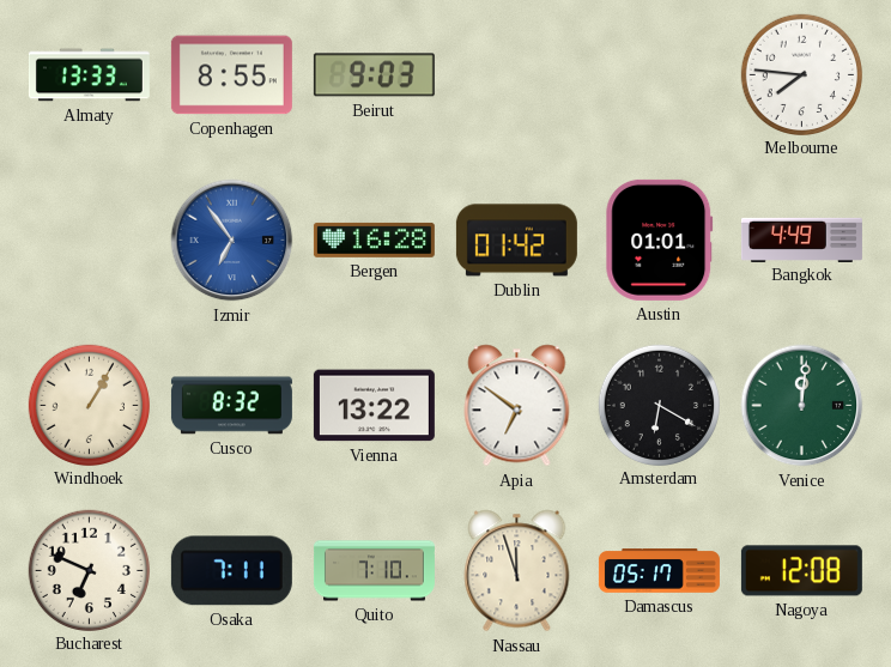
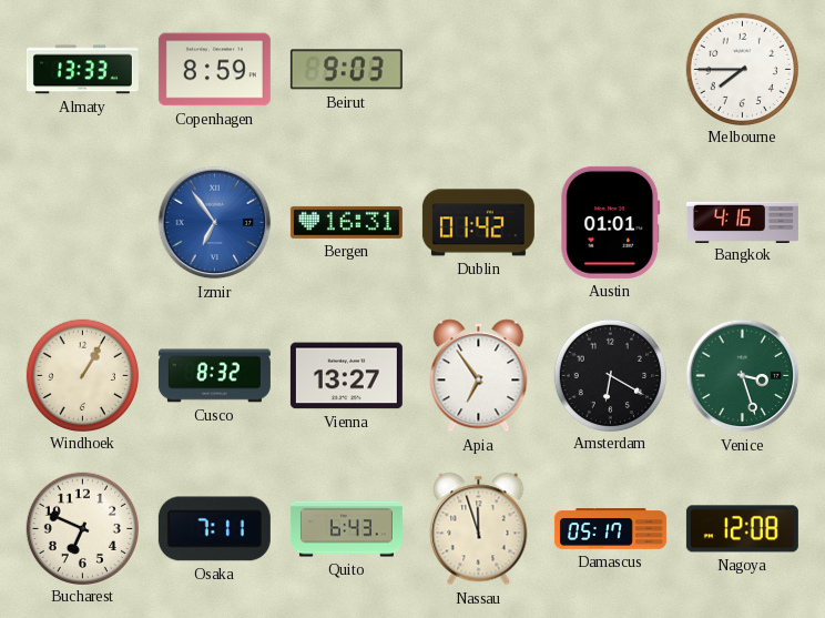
Copenhagen: 8:55 -> 8:59 (214, 70)
Melbourne: 7:46 -> 7:45 (742, 69)
Bergen: 16:28 -> 16:31 (346, 222)
Bangkok: 4:49 -> 4:16 (742, 222)
Vienna: 13:22 -> 13:27 (346, 376)
Apia: 6:51 -> 6:54 (479, 376)
Venice: 12:01 -> 3:27 (743, 376)
Quito: 7:10 -> 6:43 (346, 529)
